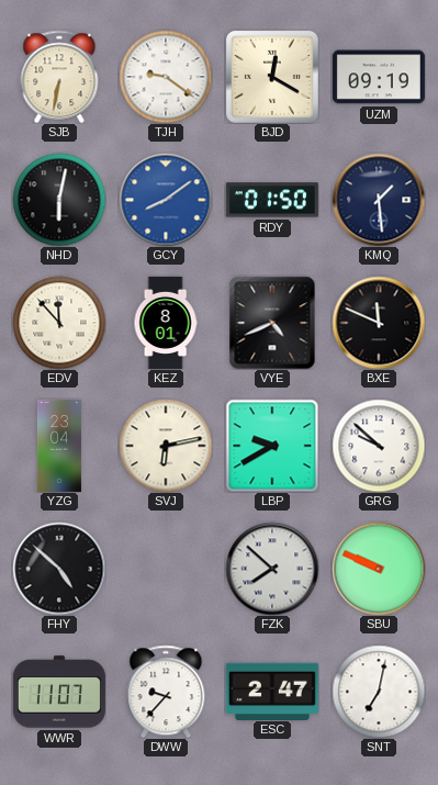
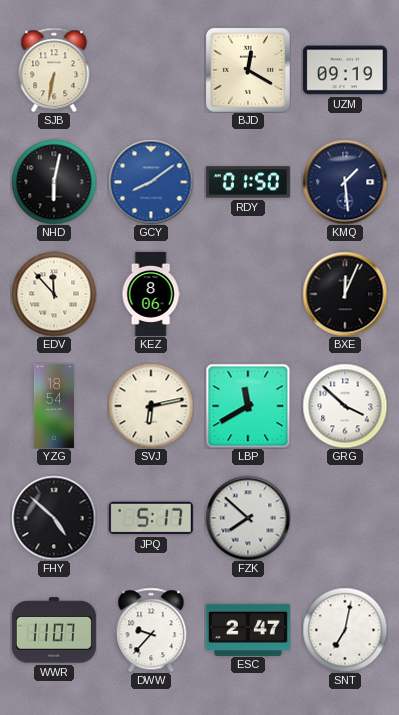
TJH: 9:21 -> none (166, 77)
KEZ: 8:01 -> 8:06 (151, 294)
VYE: 4:41 -> none (272, 323)
BXE: 11:49 -> 12:04 (345, 294)
YZG: 23:04 -> 18:54 (54, 406)
LBP: 9:40 -> 11:40 (248, 406)
GRG: 9:52 -> 3:52 (345, 406)
JPQ: none -> 5:17 (151, 518)
SBU: 9:49 -> none (379, 569)
